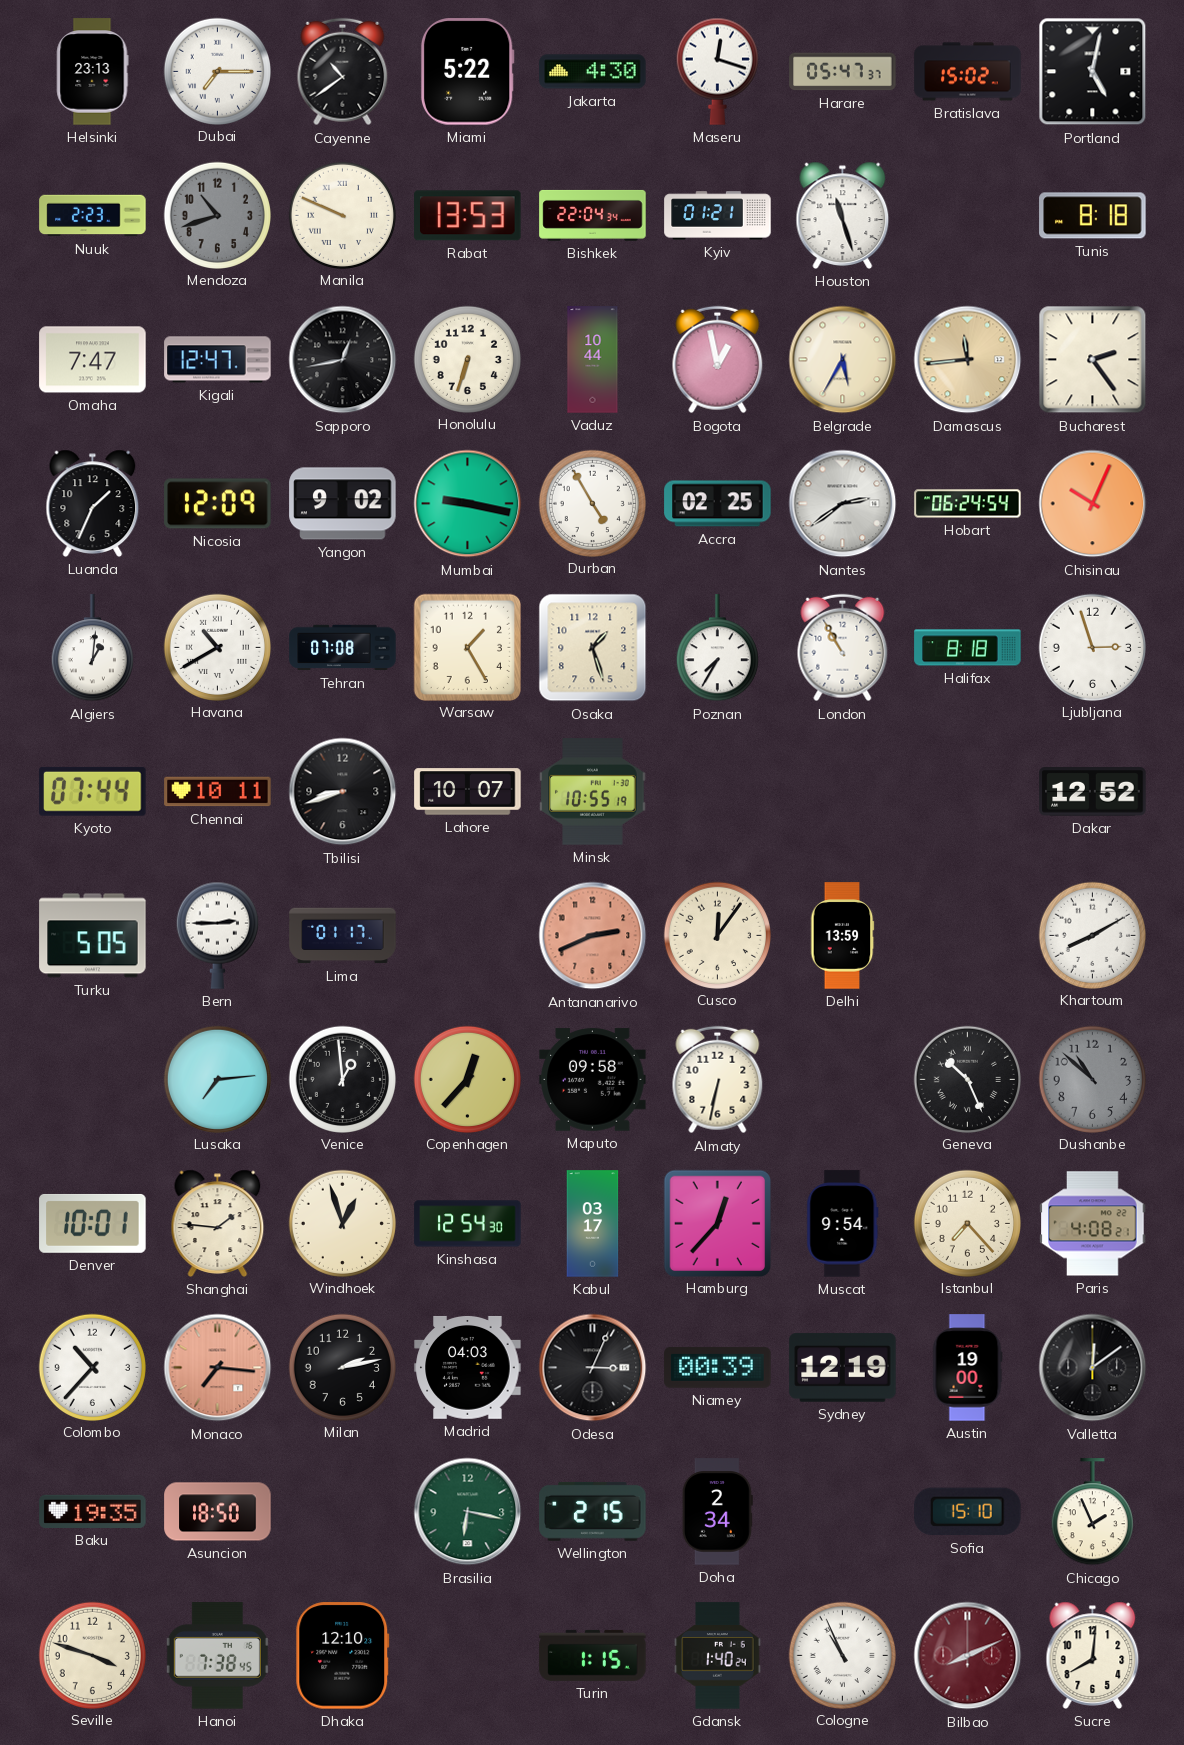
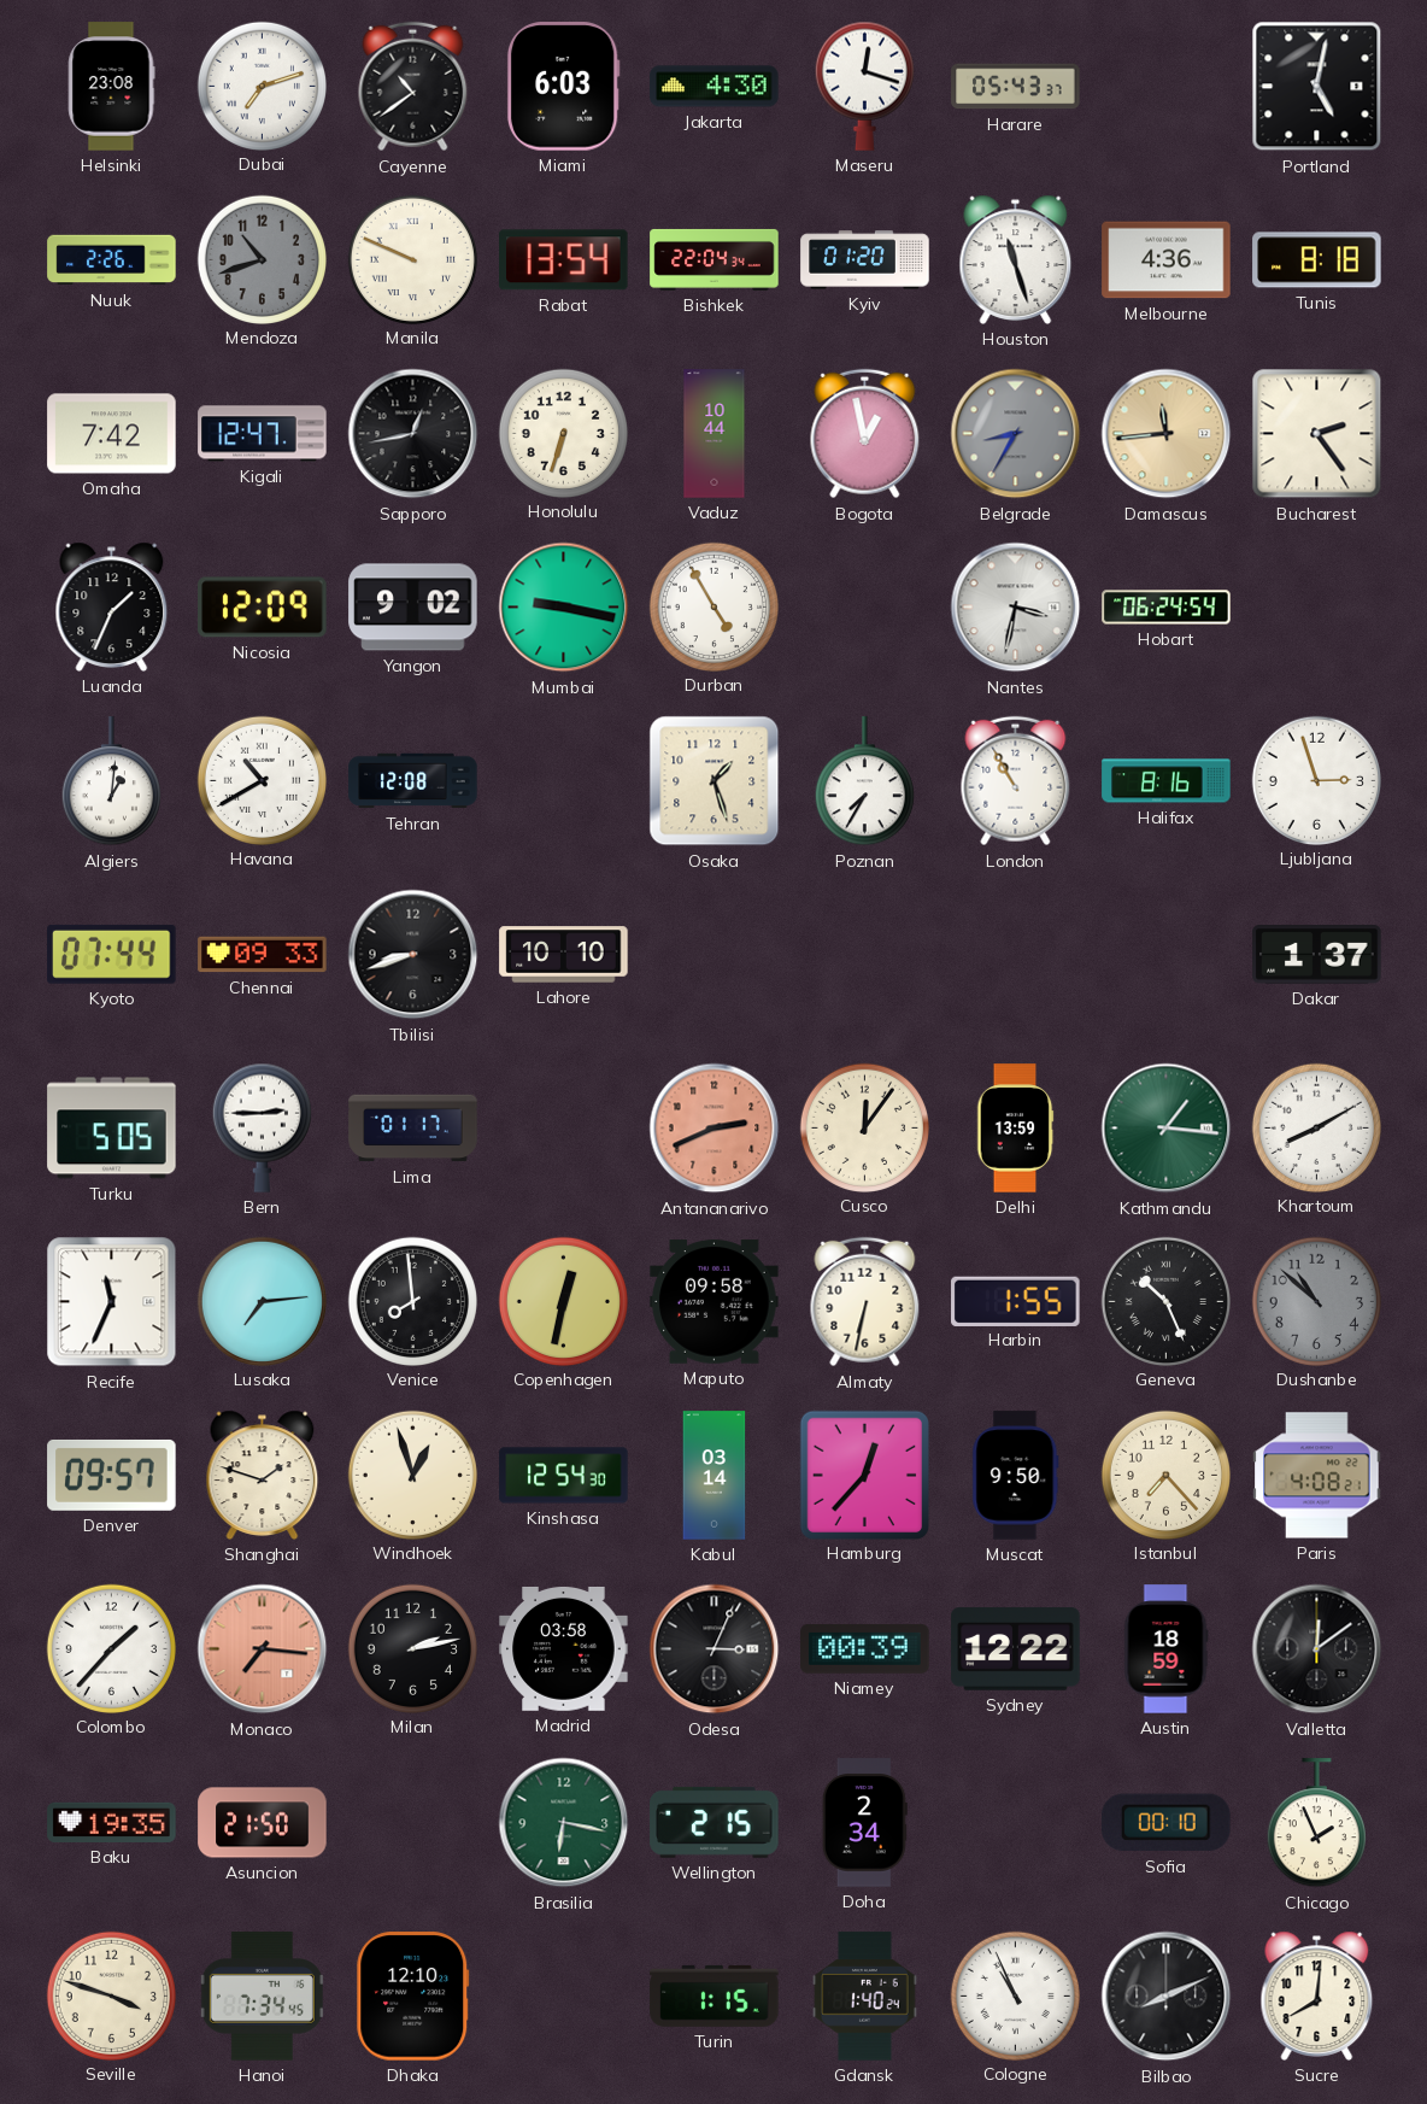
Helsinki: 23:13 -> 23:08 (111, 87)
Dubai: 7:15 -> 7:12 (262, 86)
Miami: 5:22 -> 6:03 (563, 87)
Harare: 05:47 -> 05:43 (1016, 87)
Bratislava: 15:02 -> none (968, 72)
Nuuk: 2:23 -> 2:26 (112, 260)
Rabat: 13:53 -> 13:54 (564, 260)
Kyiv: 01:21 -> 01:20 (865, 260)
Melbourne: none -> 4:36 (1167, 260)
Omaha: 7:47 -> 7:42 (112, 434)
Belgrade: 5:35 -> 8:35 (1016, 434)
Belgrade dial: cream -> grey (1016, 434)
Accra: 02:25 -> none (718, 504)
Nantes: 2:39 -> 3:32 (1016, 608)
Chisinau: 10:04 -> none (1093, 504)
Tehran: 07:08 -> 12:08 (413, 781)
Warsaw: 1:25 -> none (467, 647)
Halifax: 8:18 -> 8:16 (1167, 781)
Chennai: 10:11 -> 09:33 (263, 955)
Lahore: 10:07 -> 10:10 (564, 955)
Minsk: 10:55 -> none (593, 792)
Dakar: 12:52 -> 1:37 (1317, 955)
Kathmandu: none -> 1:16 (1167, 1129)
Recife: none -> 11:34 (112, 1302)
Venice: 12:59 -> 7:59 (412, 1301)
Copenhagen: 12:37 -> 12:32 (563, 1301)
Harbin: none -> 1:55 (1016, 1301)
Denver: 10:01 -> 09:57 (112, 1475)
Shanghai: 1:46 -> 1:48 (263, 1475)
Kabul: 03:17 -> 03:14 (715, 1476)
Muscat: 9:54 -> 9:50 (1016, 1476)
Colombo: 10:37 -> 1:37 (111, 1648)
Madrid: 04:03 -> 03:58 (564, 1648)
Sydney: 12:19 -> 12:22 (1016, 1649)
Austin: 19:00 -> 18:59 (1165, 1649)
Asuncion: 18:50 -> 21:50 (263, 1823)
Sofia: 15:10 -> 00:10 (1167, 1823)
Hanoi: 7:38 -> 7:34 (262, 1997)
Bilbao dial: burgundy -> black (1167, 1997)
